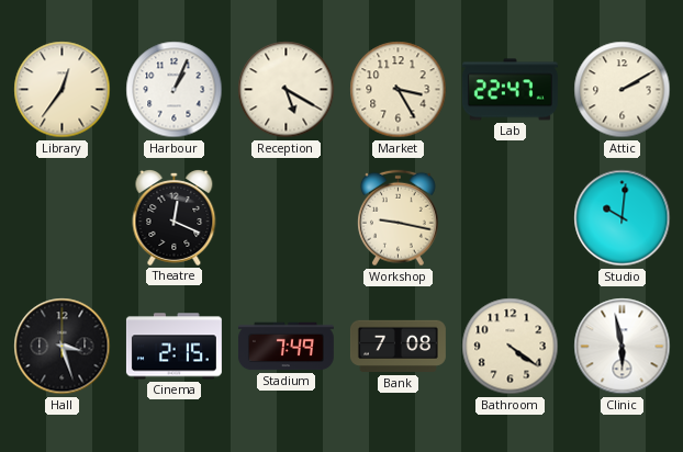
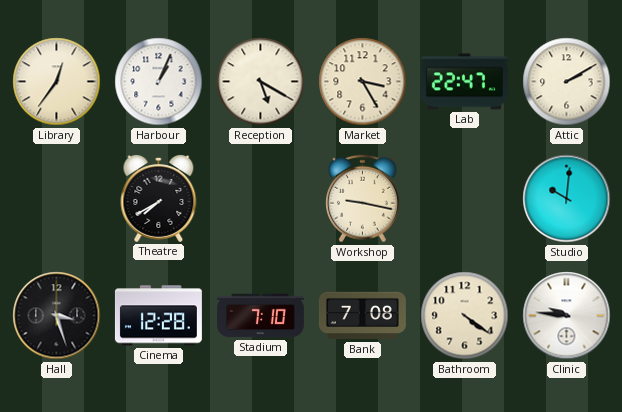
Theatre: 12:19 -> 7:40 (159, 199)
Cinema: 2:15 -> 12:28 (158, 316)
Stadium: 7:49 -> 7:10 (260, 316)
Clinic: 5:58 -> 9:46 (567, 316)
